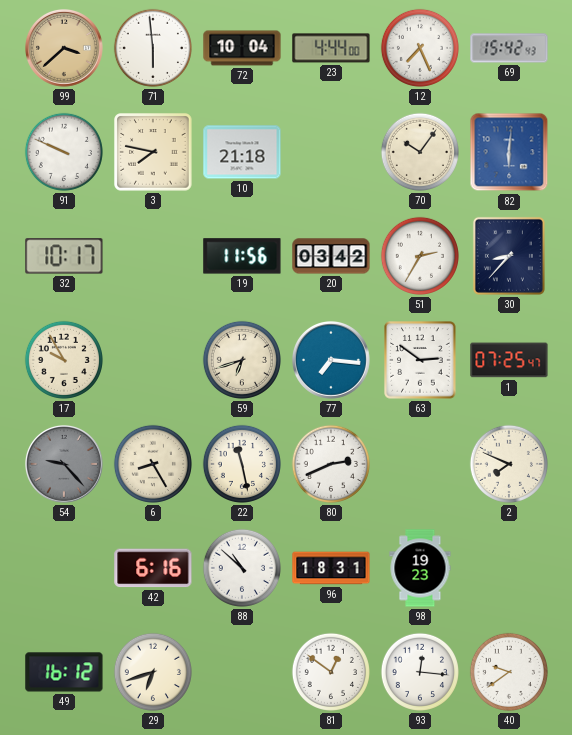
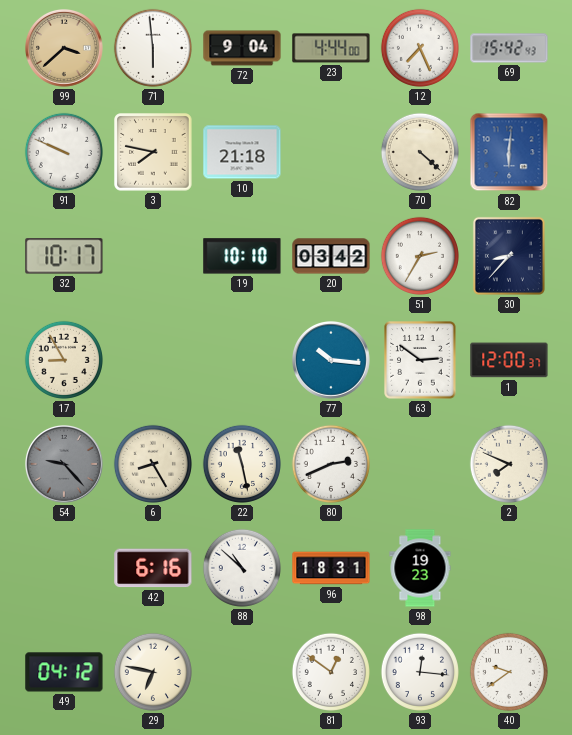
72: 10:04 -> 9:04 (242, 48)
70: 10:06 -> 4:22 (420, 152)
19: 11:56 -> 10:10 (242, 256)
17: 9:55 -> 8:55 (64, 360)
59: 6:42 -> none (242, 360)
77: 7:16 -> 10:16 (332, 361)
1: 07:25 -> 12:00 (509, 360)
49: 16:12 -> 04:12 (64, 672)
29: 6:42 -> 6:47 (153, 672)
